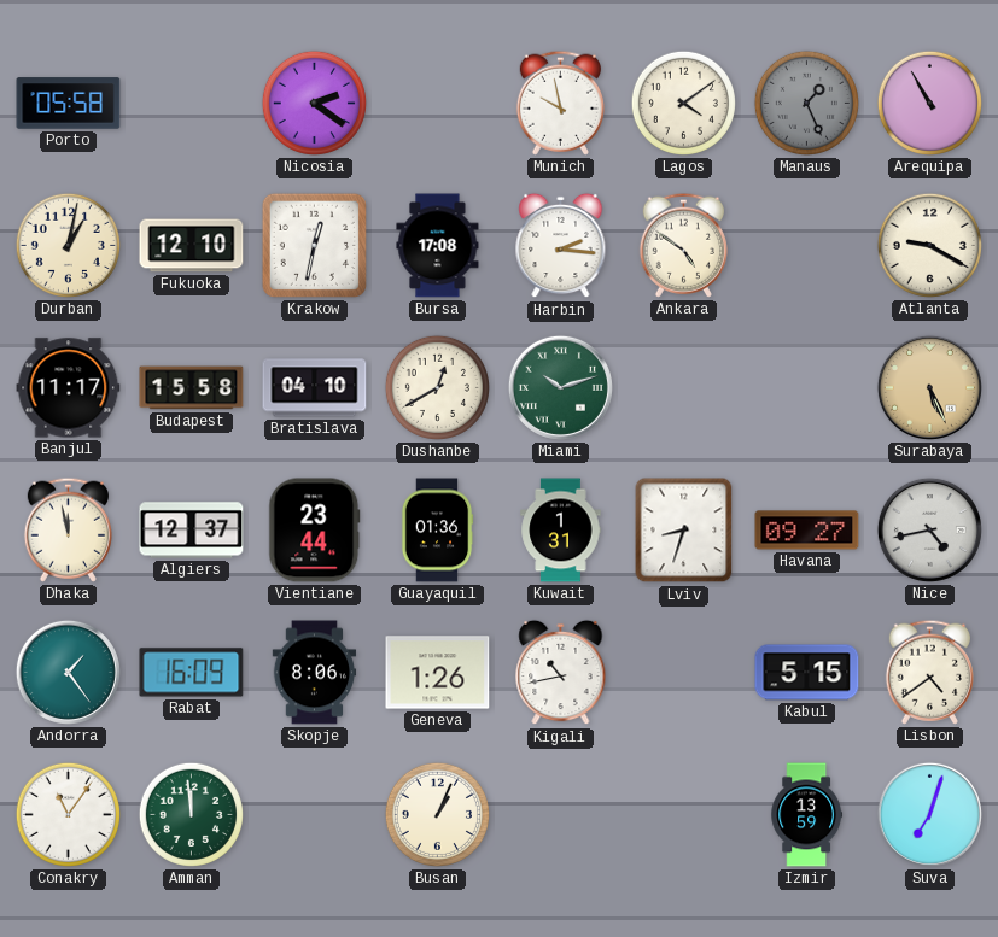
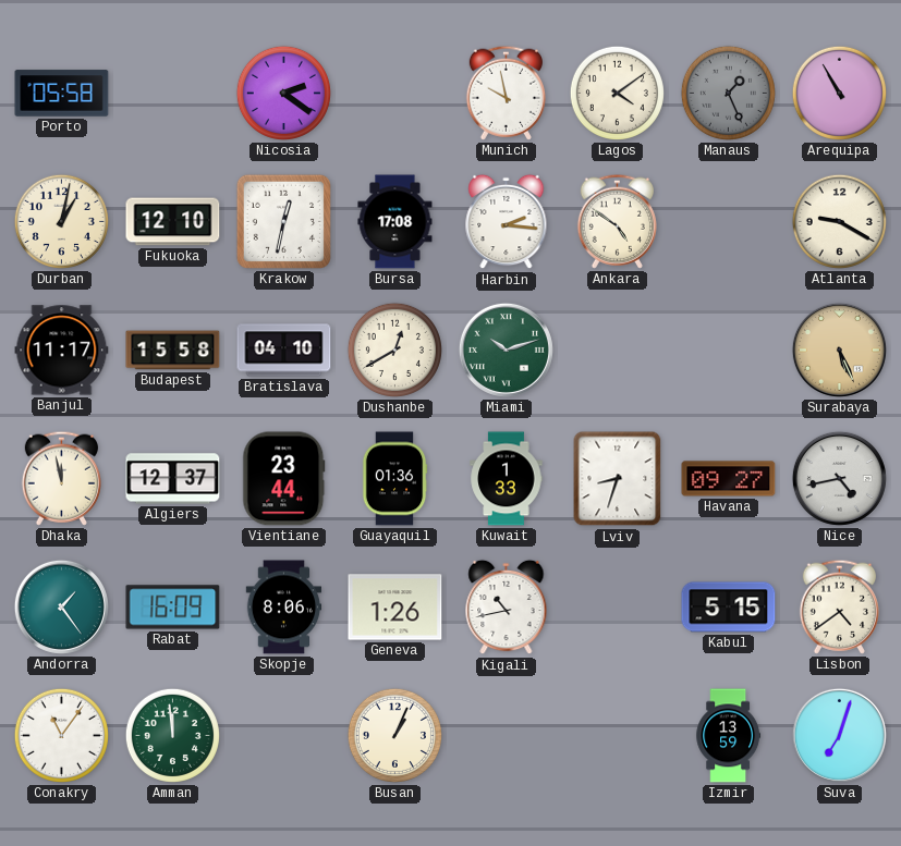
Kuwait: 1:31 -> 1:33 (507, 479)
